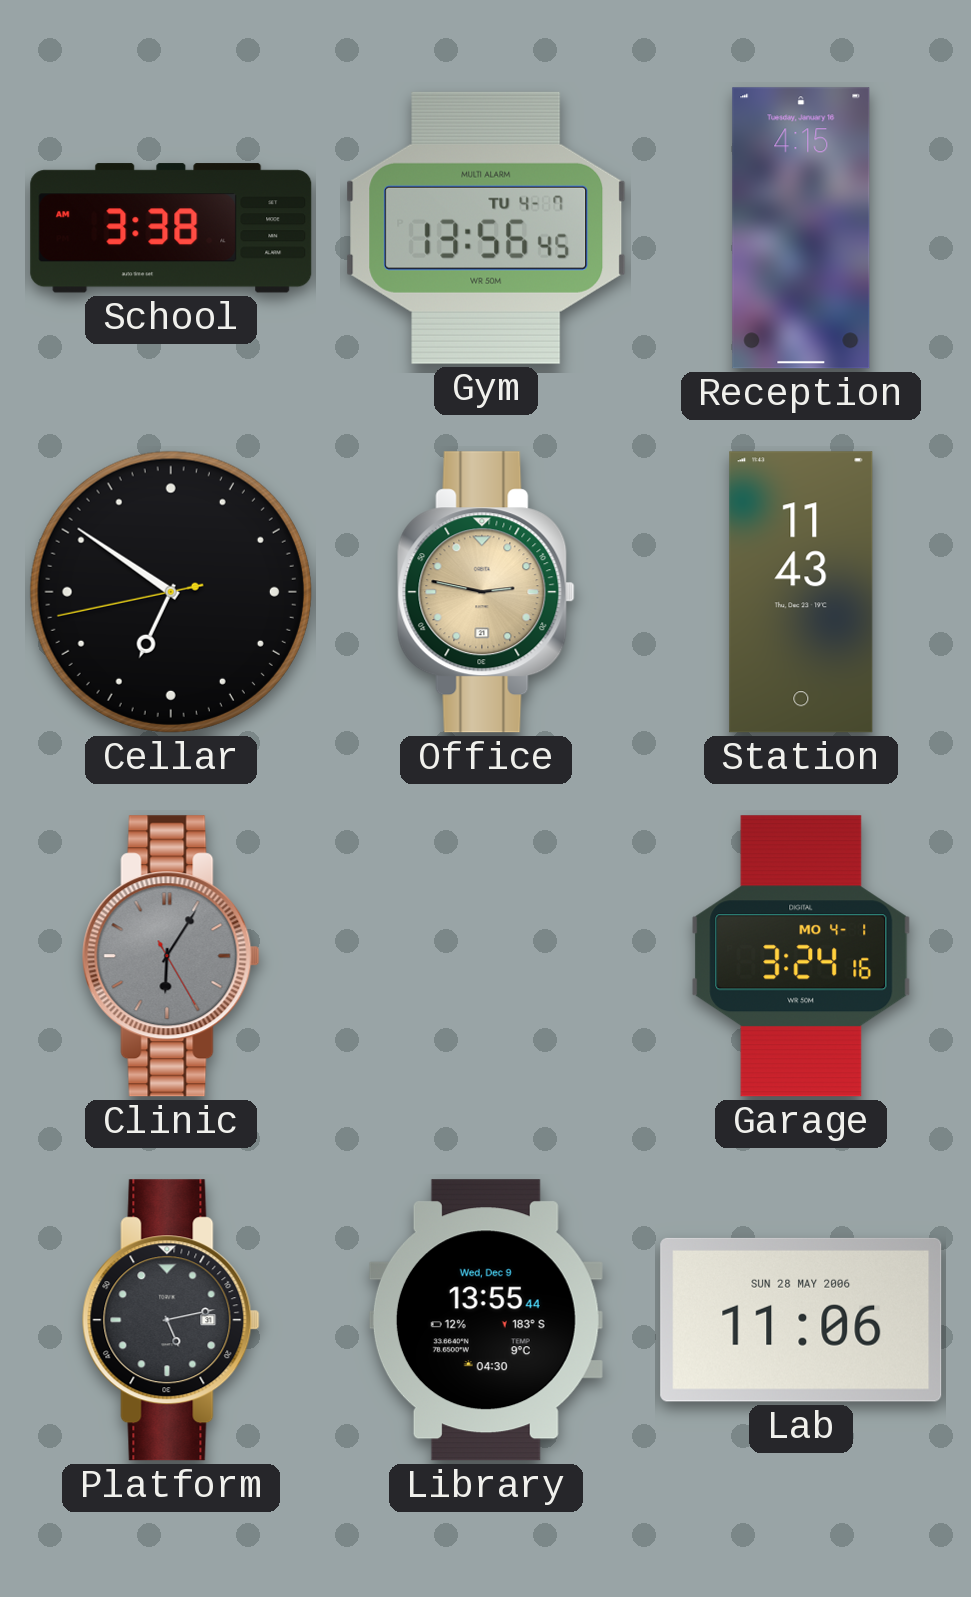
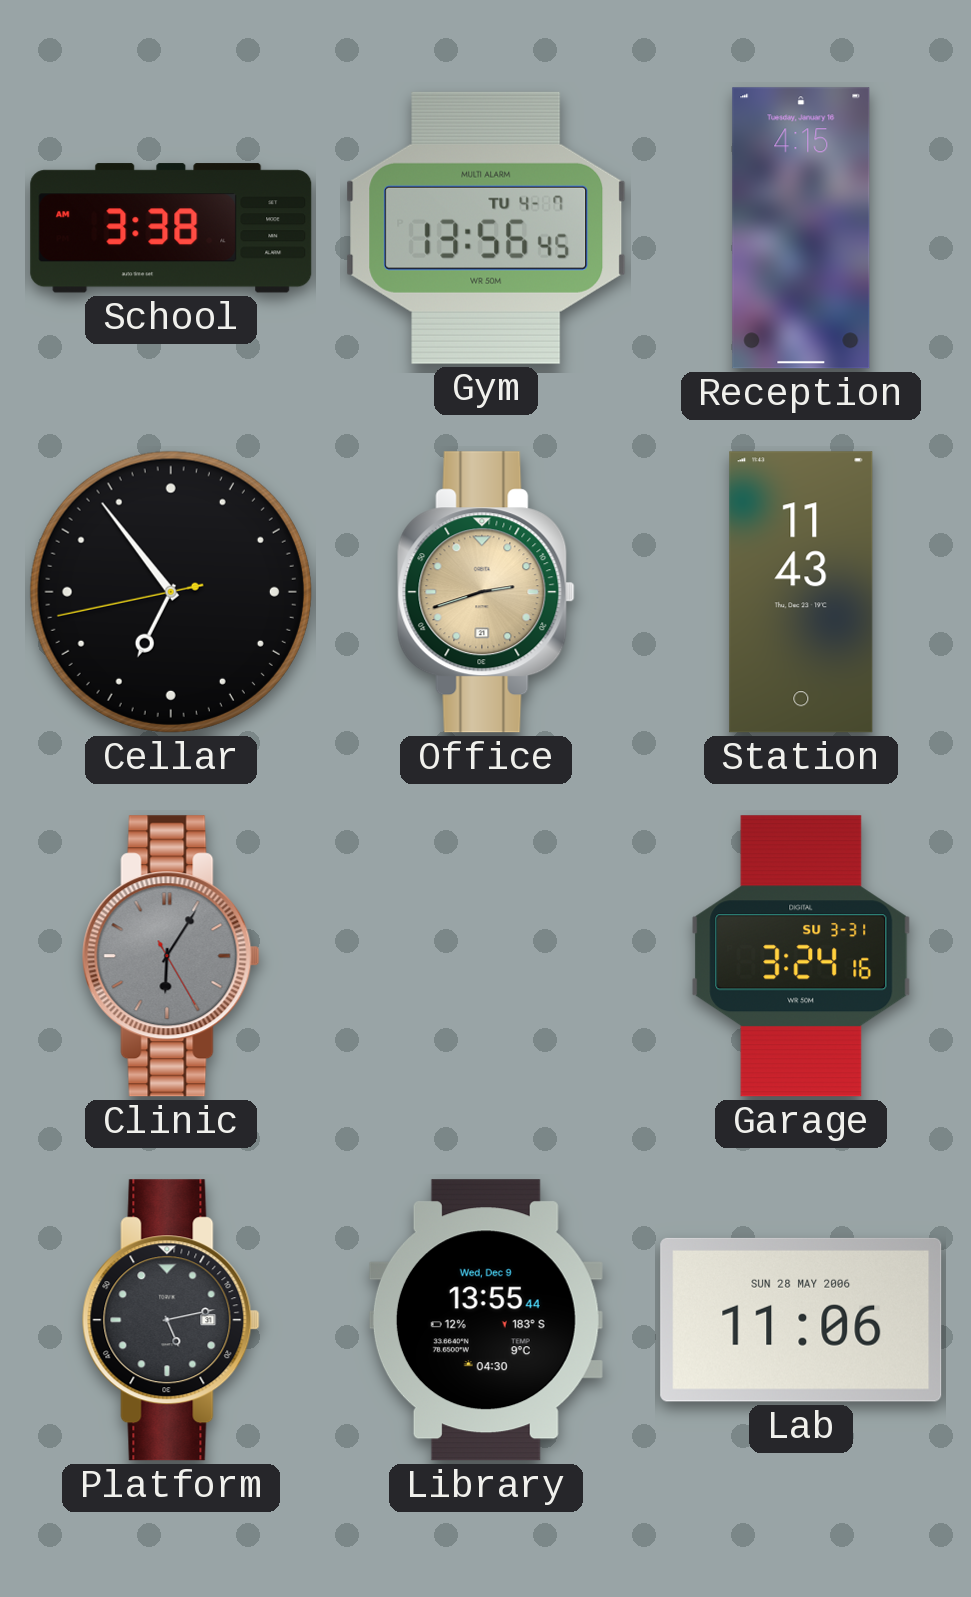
Cellar: 6:50 -> 6:53 (171, 592)
Office: 2:47 -> 2:42 (486, 592)
Garage date: MO 4-1 -> SU 3-31 (801, 956)
